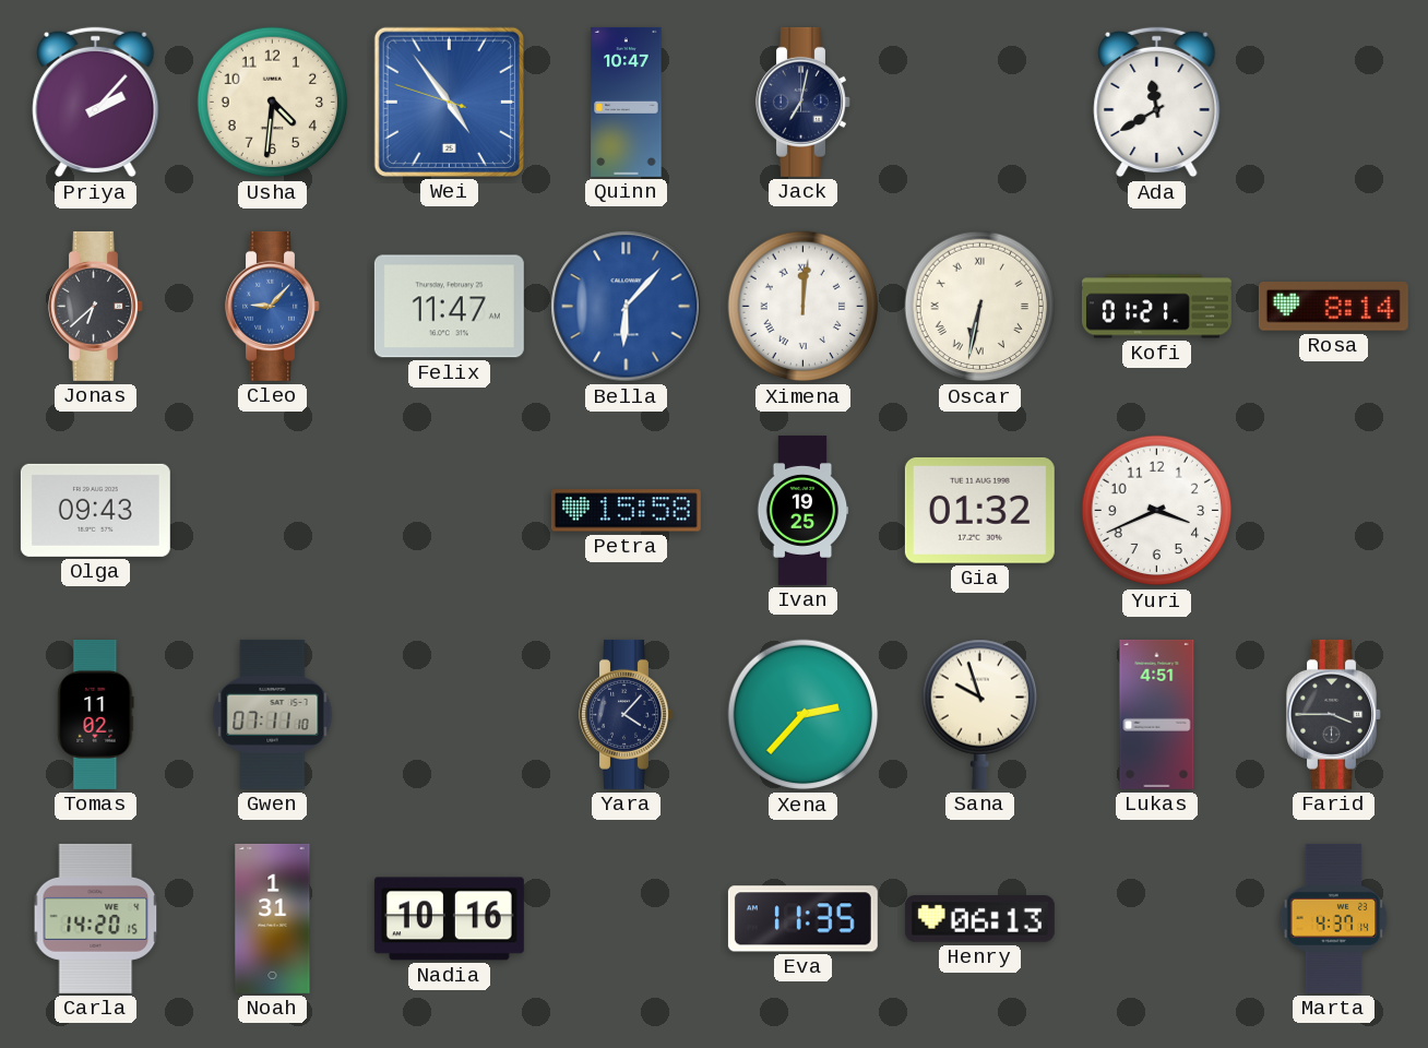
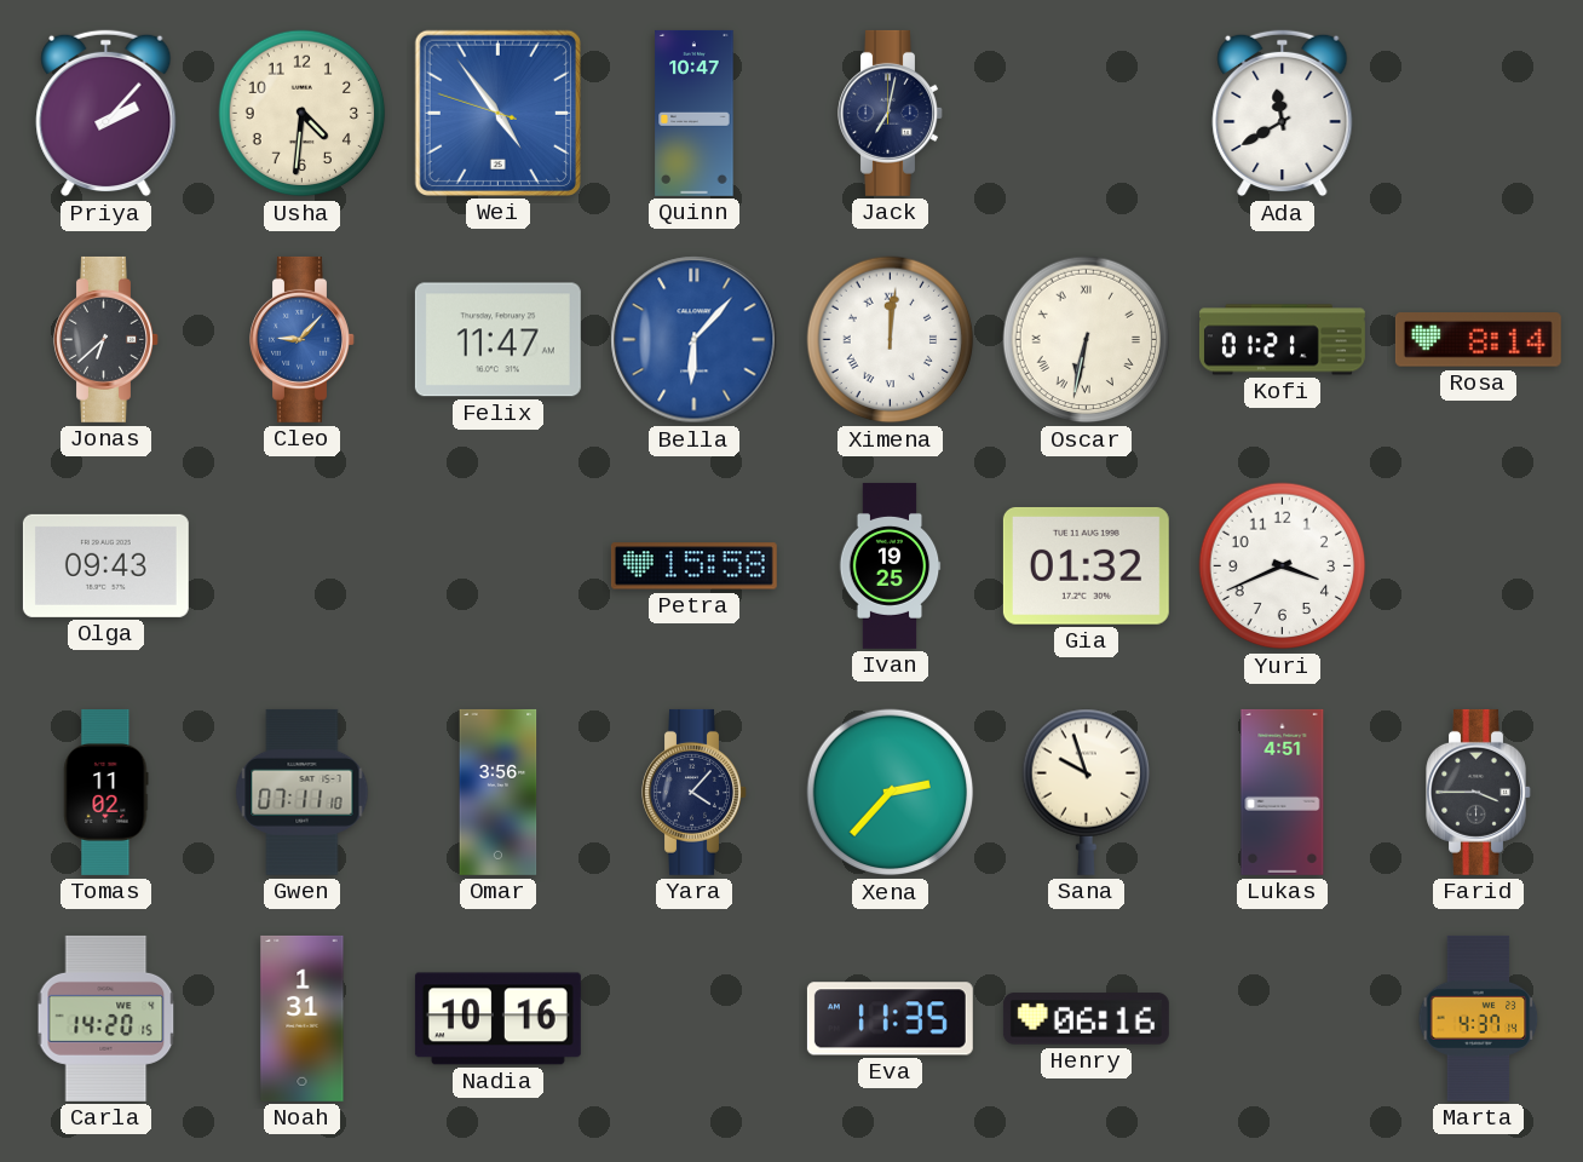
Omar: none -> 3:56 (499, 792)
Henry: 06:13 -> 06:16 (1086, 1019)
